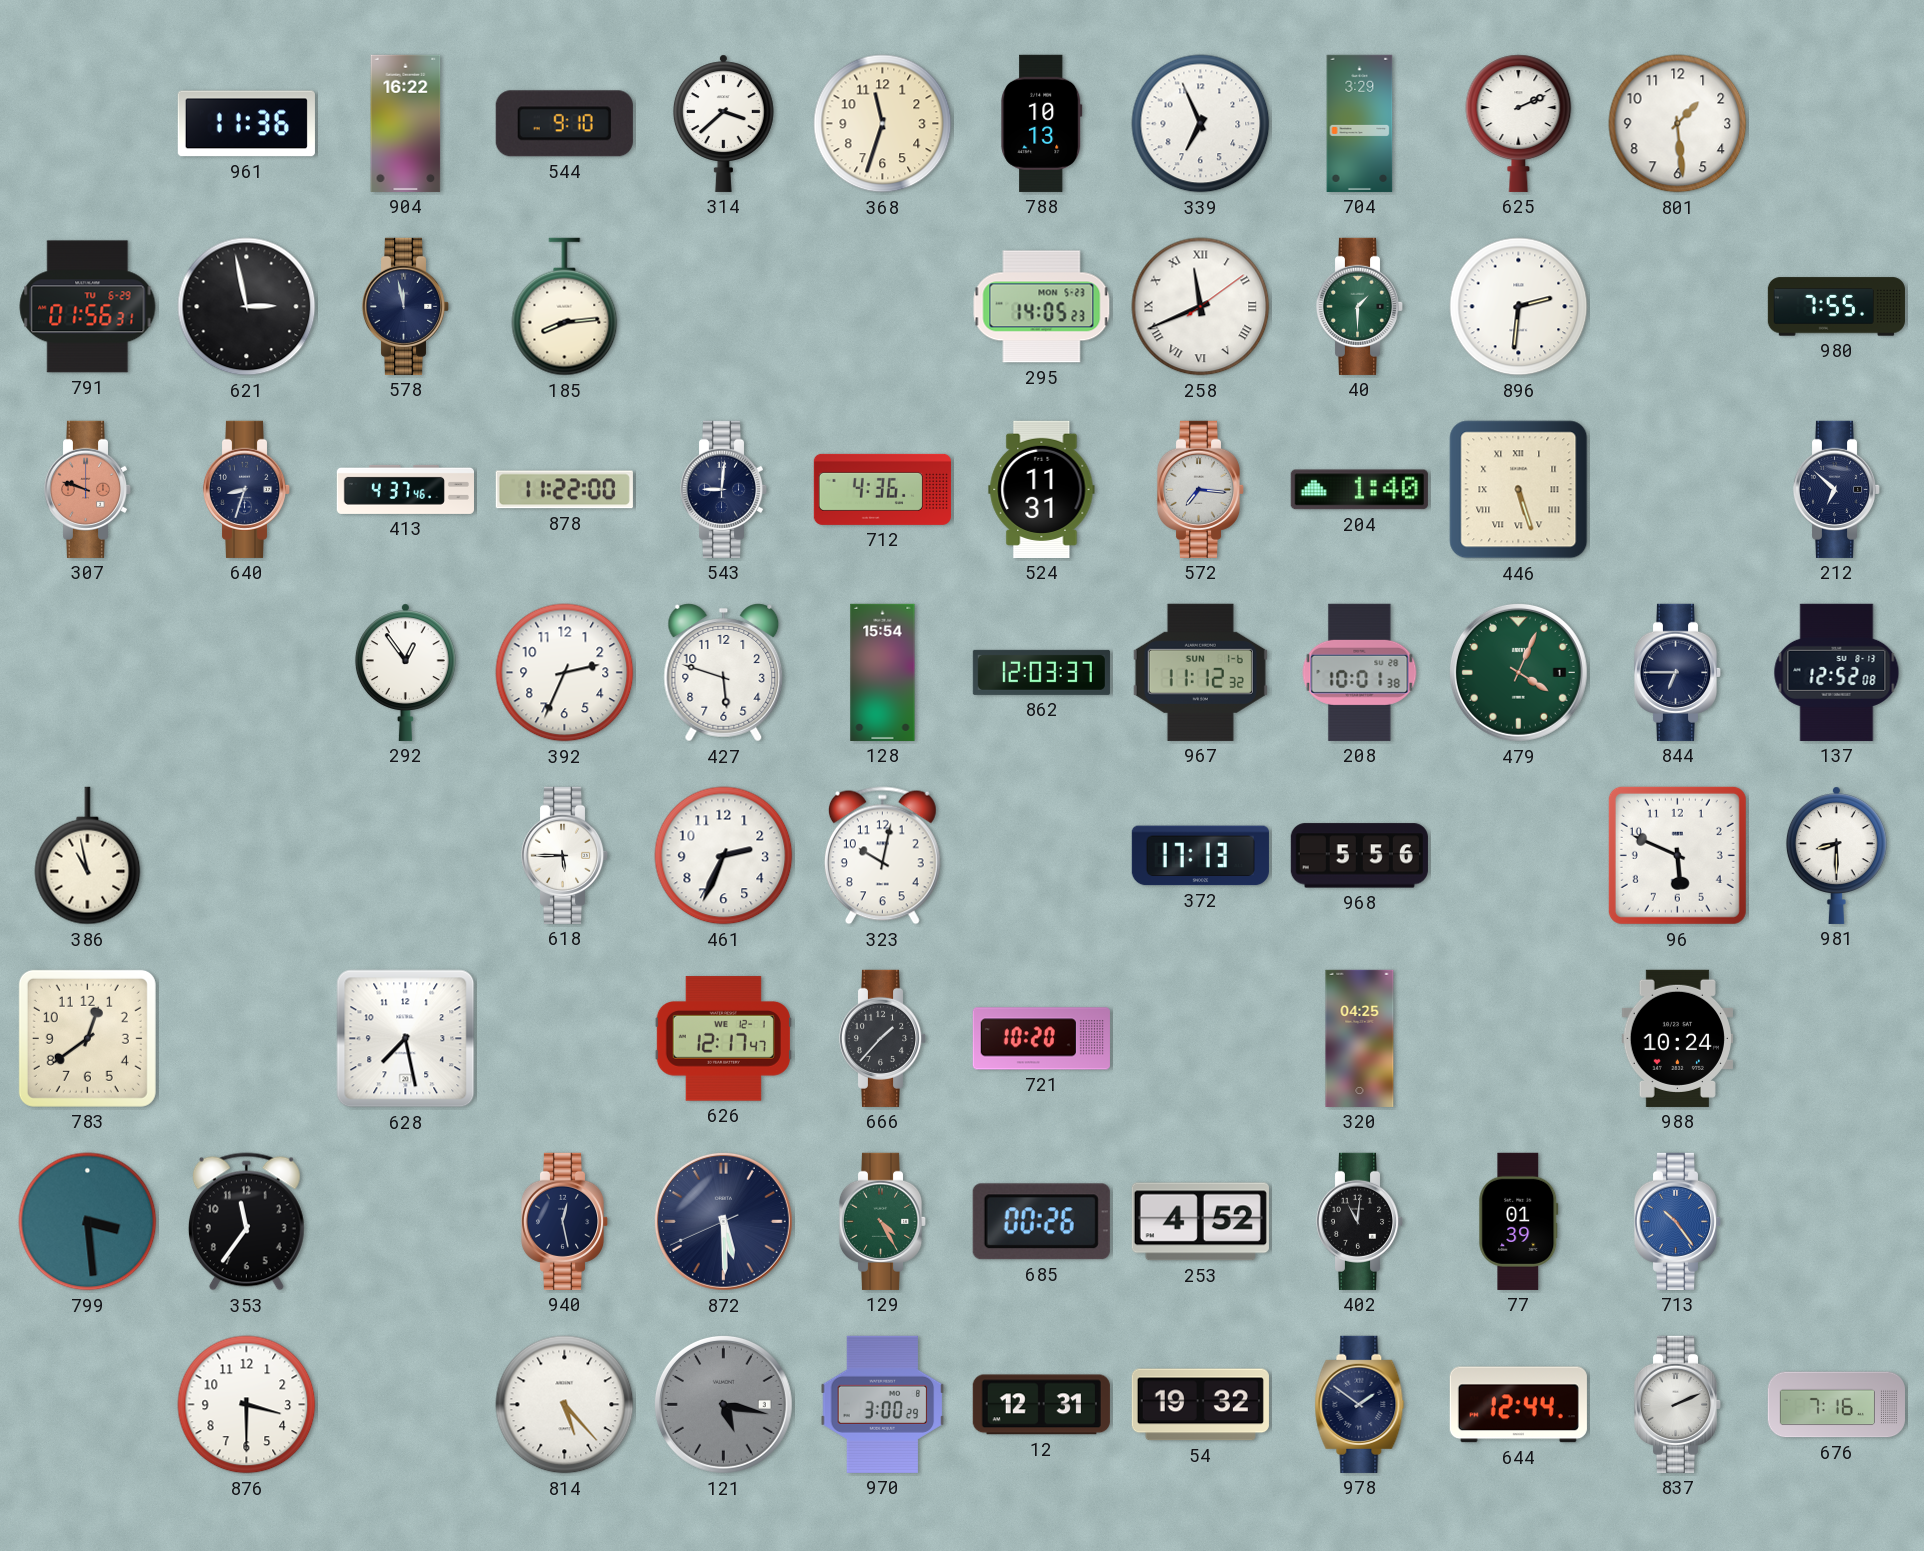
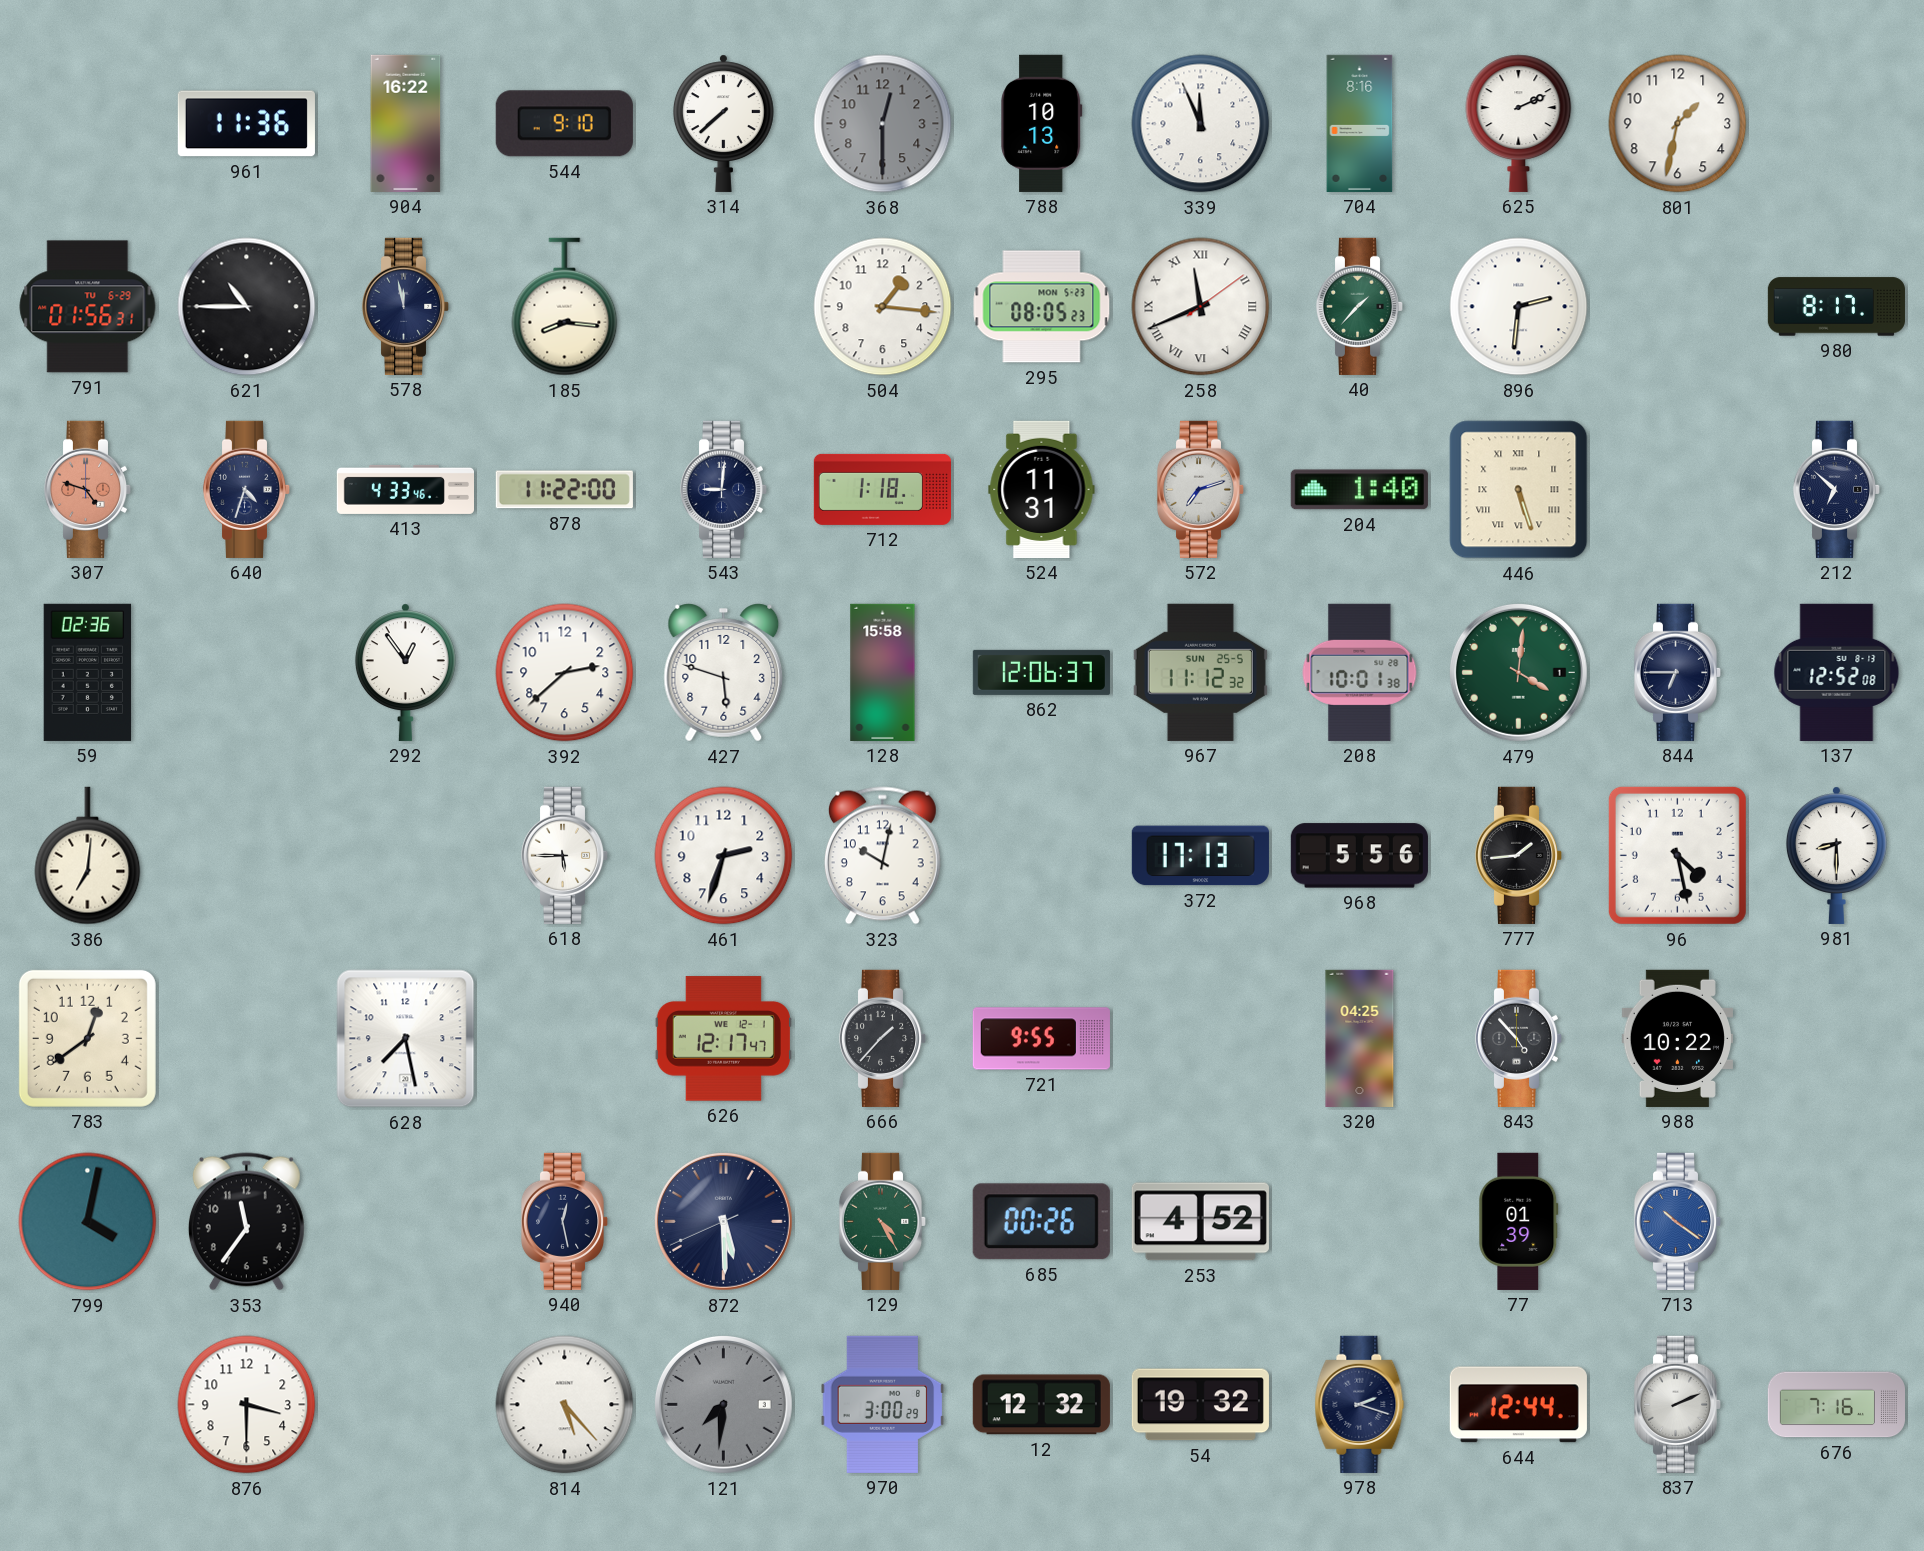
314: 3:38 -> 7:38 (723, 123)
368: 11:33 -> 12:30 (883, 124)
368 dial: cream -> grey (883, 124)
339: 6:56 -> 11:56 (1201, 124)
704: 3:29 -> 8:16 (1360, 123)
801: 1:29 -> 1:32 (1678, 124)
621: 2:58 -> 10:45 (247, 307)
185: 8:14 -> 8:16 (565, 307)
504: none -> 1:16 (883, 307)
295: 14:05 -> 08:05 (1042, 307)
40: 1:30 -> 1:37 (1360, 306)
980: 7:55 -> 8:17 (1836, 307)
307: 9:48 -> 4:48 (88, 489)
640: 8:33 -> 4:33 (247, 489)
413: 4:37 -> 4:33 (405, 489)
712: 4:36 -> 1:18 (882, 489)
572: 7:16 -> 7:12 (1201, 489)
59: none -> 02:36 (88, 672)
392: 2:34 -> 2:38 (565, 673)
128: 15:54 -> 15:58 (883, 672)
862: 12:03 -> 12:06 (1041, 672)
967 date: SUN 1-6 -> SUN 25-5 (1200, 672)
479: 4:04 -> 4:01 (1518, 672)
386: 10:58 -> 7:01 (88, 856)
461: 2:34 -> 2:33 (724, 856)
777: none -> 1:44 (1519, 855)
96: 5:49 -> 4:28 (1677, 855)
721: 10:20 -> 9:55 (1041, 1039)
843: none -> 4:53 (1519, 1038)
988: 10:24 -> 10:22 (1677, 1038)
799: 3:29 -> 4:02 (88, 1222)
402: 11:01 -> none (1360, 1221)
713: 10:24 -> 10:21 (1678, 1221)
121: 5:17 -> 7:31 (723, 1404)
12: 12:31 -> 12:32 (1041, 1405)
978: 1:51 -> 2:18 (1360, 1404)
